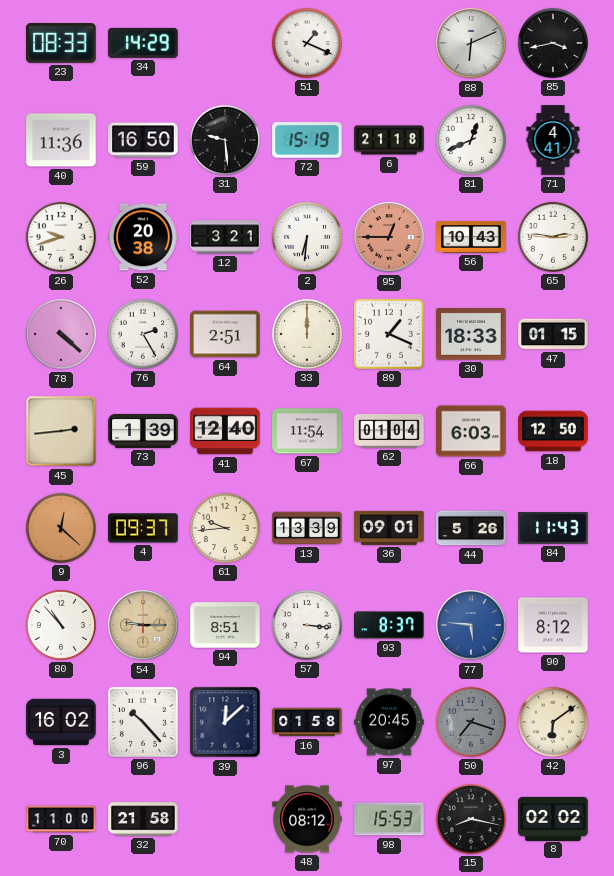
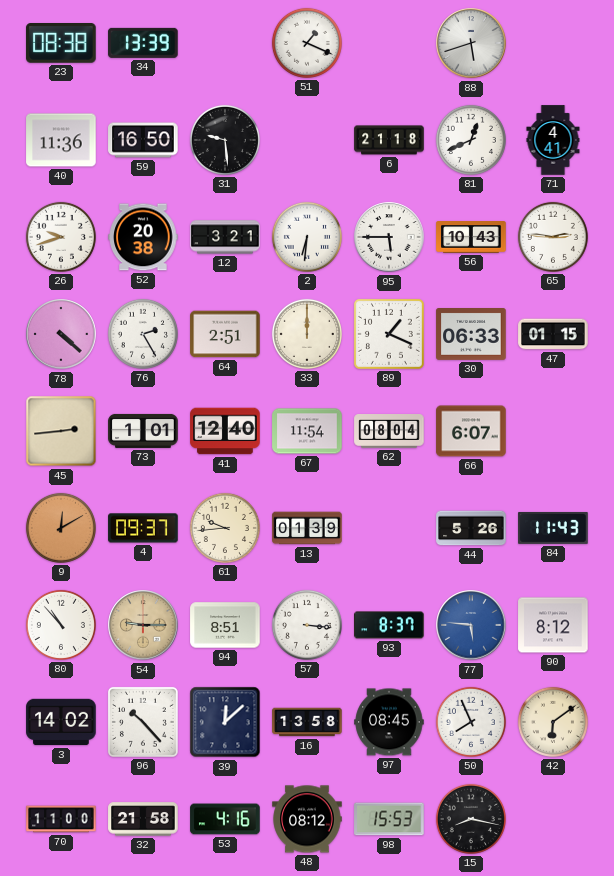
23: 08:33 -> 08:38 (61, 44)
34: 14:29 -> 13:39 (143, 43)
88: 6:11 -> 5:42 (471, 43)
85: 3:43 -> none (553, 43)
72: 15:19 -> none (307, 140)
95: 12:45 -> 5:45 (389, 237)
95 dial: salmon -> white (389, 237)
30: 18:33 -> 06:33 (471, 335)
73: 1:39 -> 1:01 (143, 431)
62: 01:04 -> 08:04 (389, 432)
66: 6:03 -> 6:07 (471, 431)
18: 12:50 -> none (553, 431)
9: 12:22 -> 12:10 (61, 528)
13: 13:39 -> 01:39 (307, 528)
36: 09:01 -> none (389, 528)
3: 16:02 -> 14:02 (61, 722)
16: 01:58 -> 13:58 (307, 722)
97: 20:45 -> 08:45 (389, 722)
50: 7:18 -> 7:56 (471, 722)
50 dial: grey -> white (471, 722)
53: none -> 4:16 (225, 819)
8: 02:02 -> none (553, 818)
